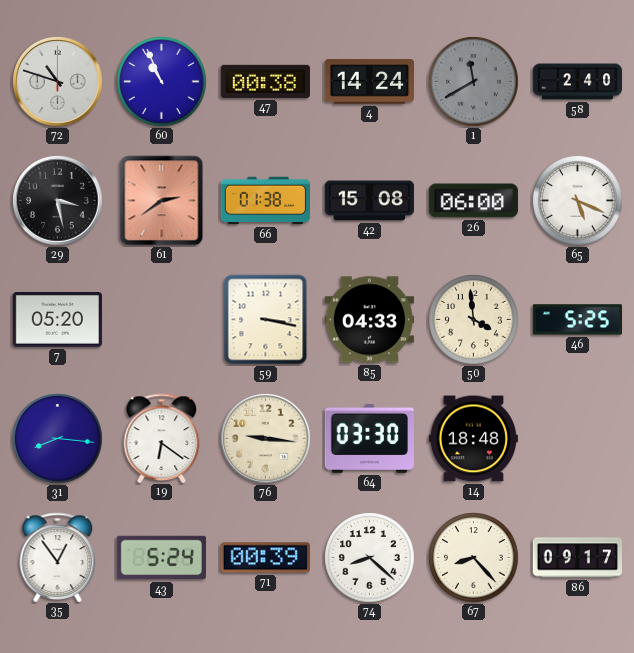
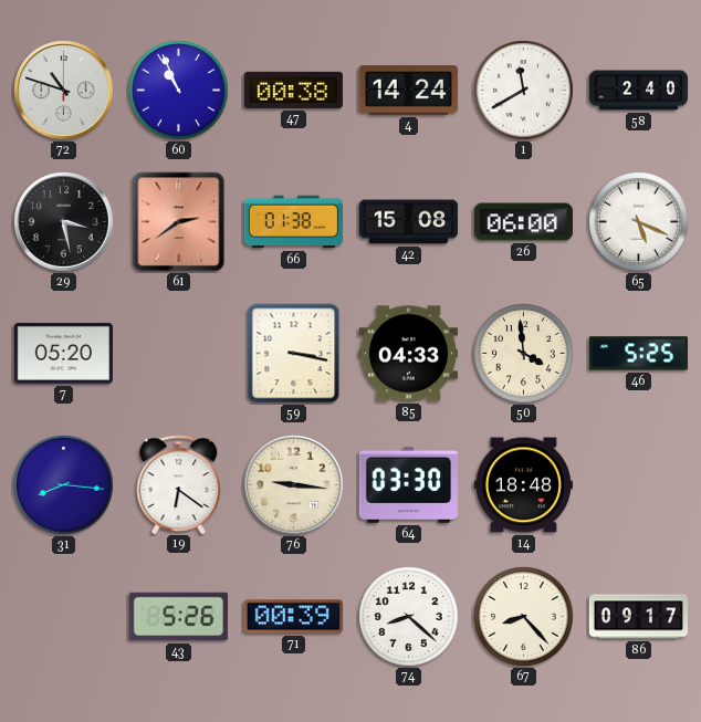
1 dial: grey -> white (524, 91)
35: 12:54 -> none (58, 557)
43: 5:24 -> 5:26 (178, 617)
